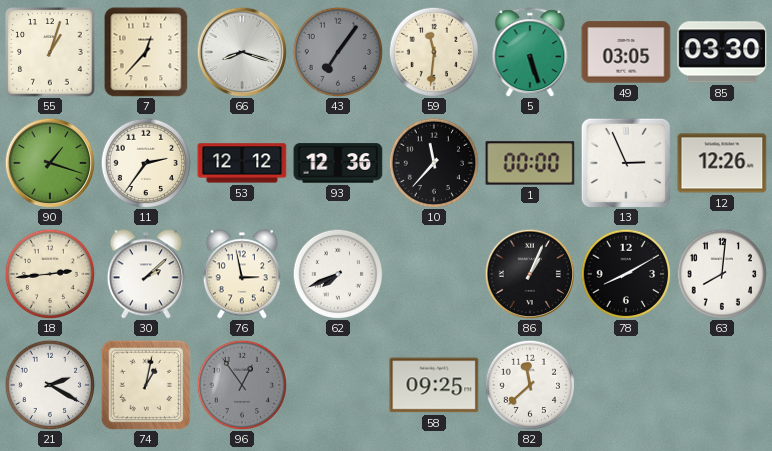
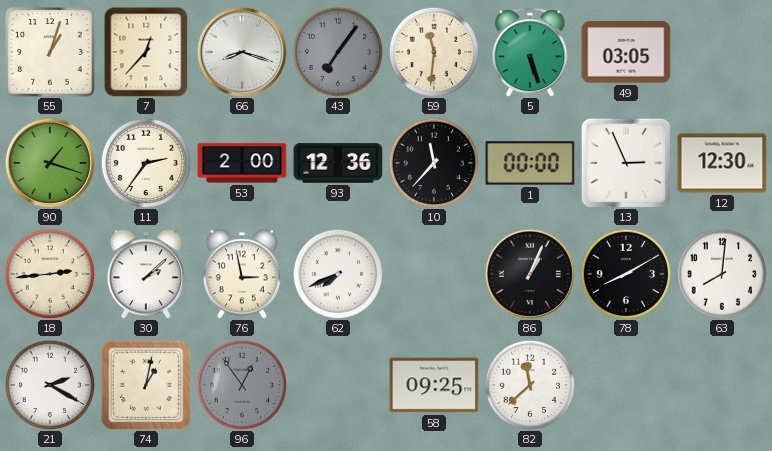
85: 03:30 -> none (722, 52)
53: 12:12 -> 2:00 (242, 163)
12: 12:26 -> 12:30 (722, 163)
